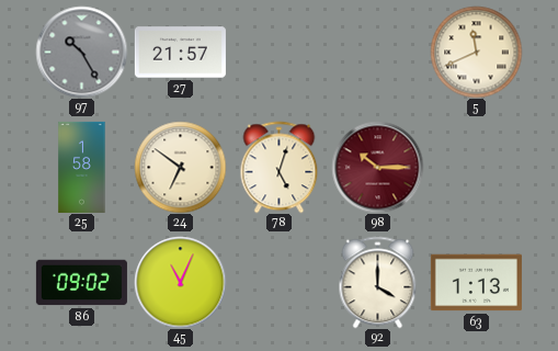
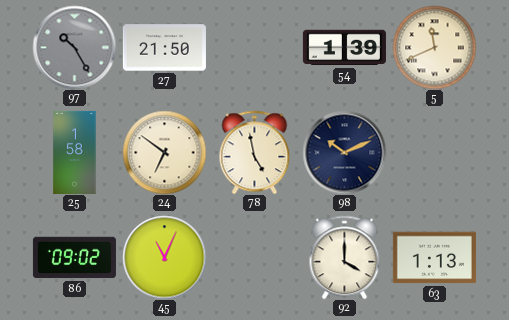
27: 21:57 -> 21:50 (164, 48)
54: none -> 1:39 (344, 48)
78: 5:03 -> 4:58 (255, 152)
98: 10:15 -> 10:11 (344, 152)
98 dial: burgundy -> navy (344, 152)
